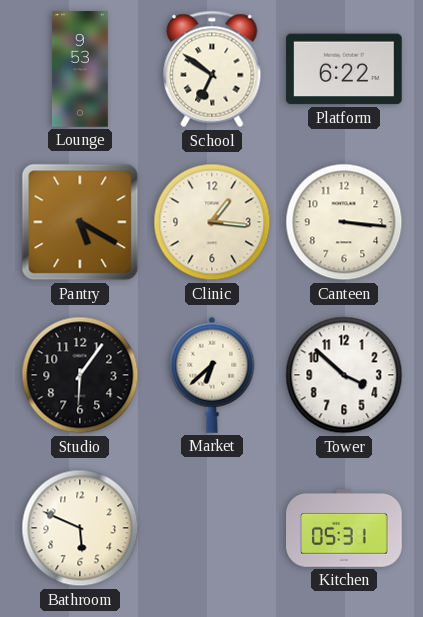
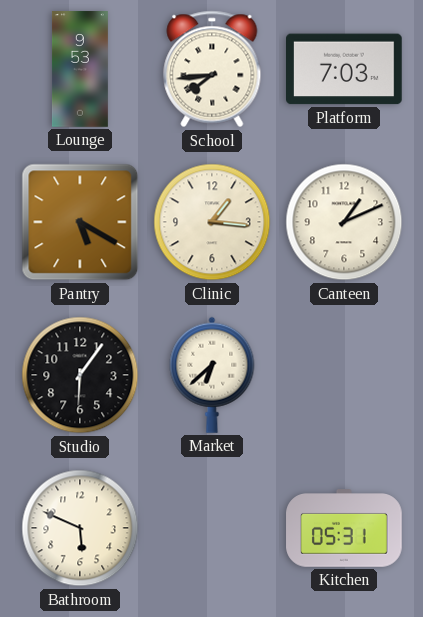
School: 6:51 -> 7:44 (212, 69)
Platform: 6:22 -> 7:03 (345, 69)
Canteen: 3:16 -> 1:11 (344, 222)
Tower: 3:52 -> none (344, 375)
